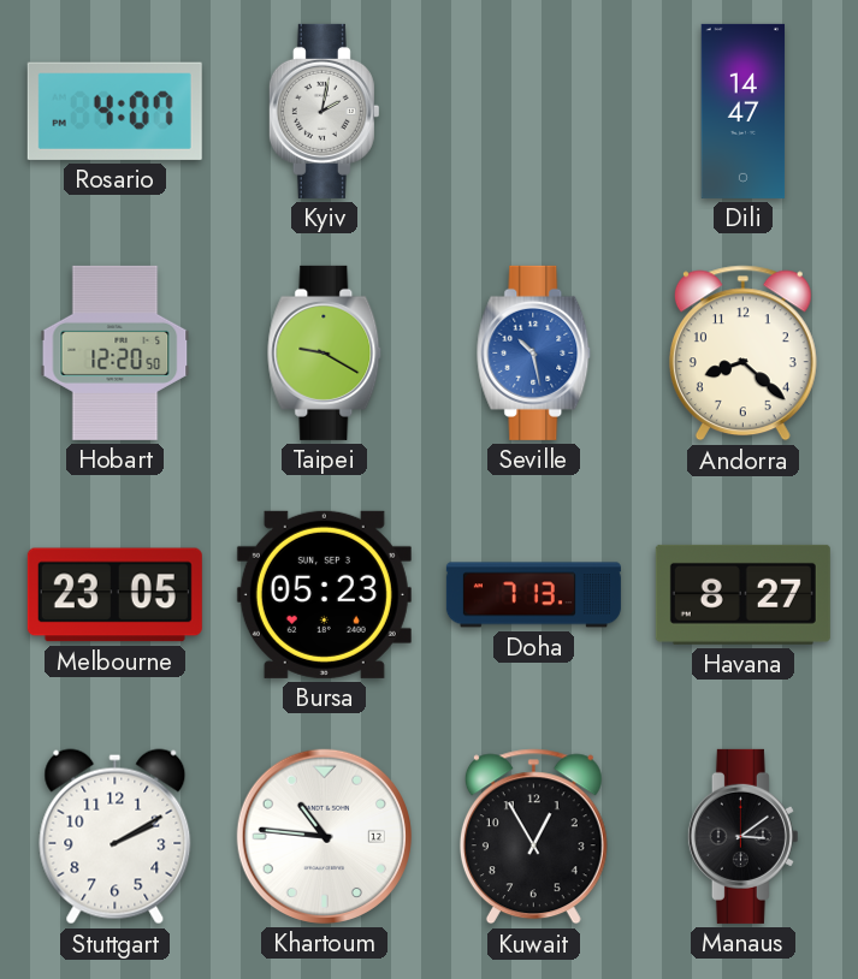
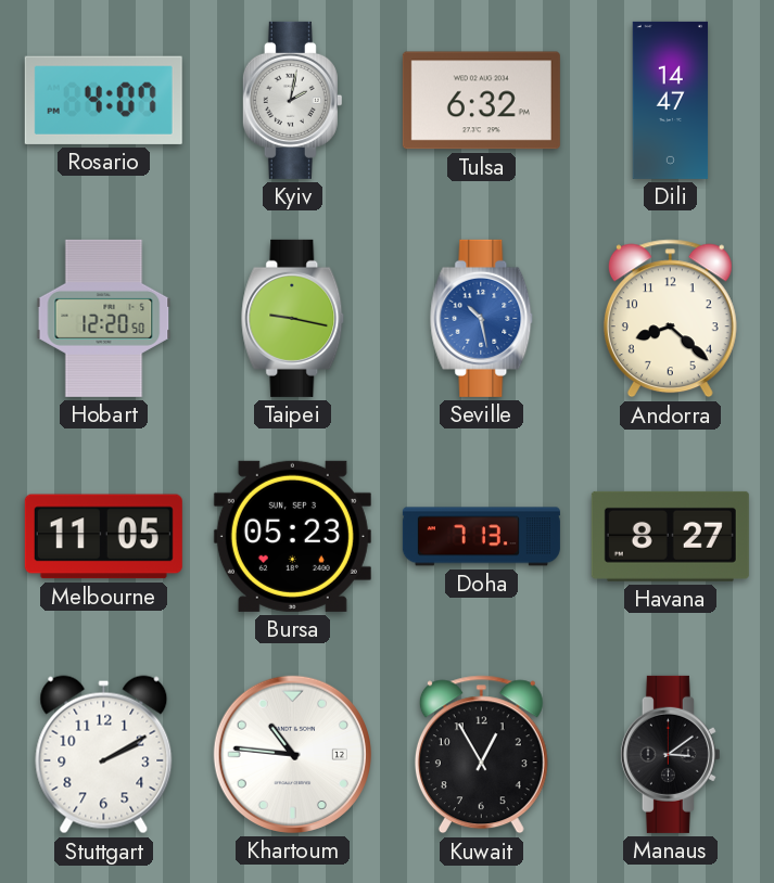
Tulsa: none -> 6:32 (481, 101)
Taipei: 9:20 -> 9:17 (293, 318)
Melbourne: 23:05 -> 11:05 (103, 537)
